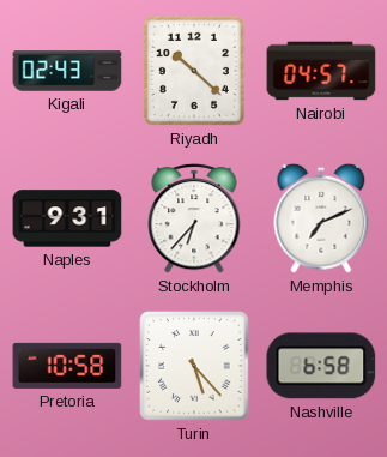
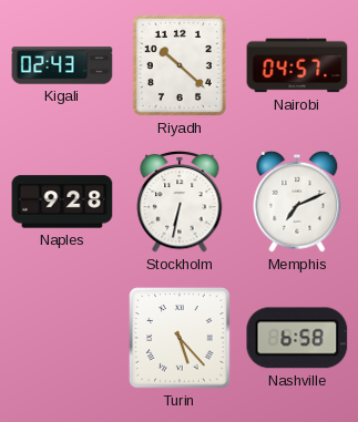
Naples: 9:31 -> 9:28 (62, 202)
Stockholm: 6:37 -> 6:32 (180, 202)
Pretoria: 10:58 -> none (67, 366)
